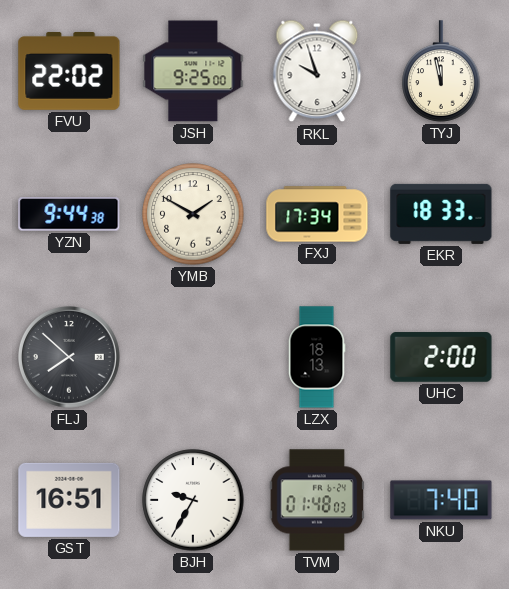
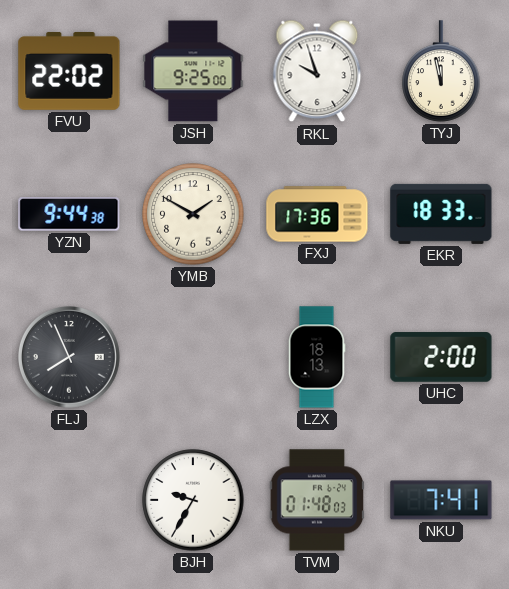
FXJ: 17:34 -> 17:36 (317, 214)
FLJ: 7:52 -> 7:56 (70, 358)
GST: 16:51 -> none (69, 500)
NKU: 7:40 -> 7:41 (441, 500)
